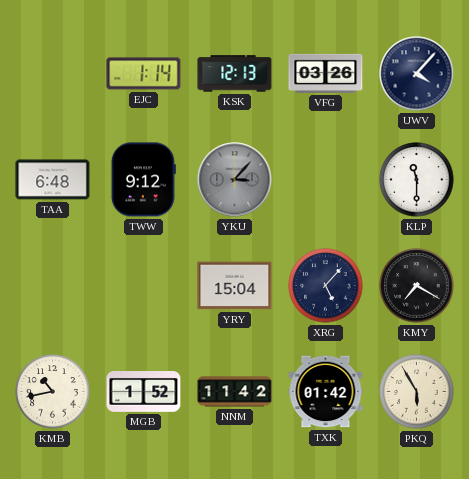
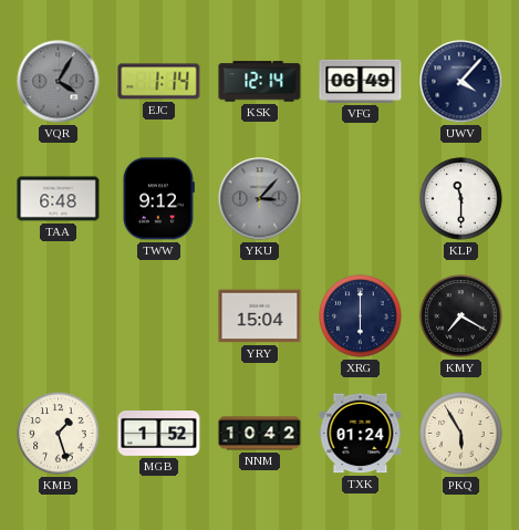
VQR: none -> 4:05 (59, 82)
KSK: 12:13 -> 12:14 (260, 82)
VFG: 03:26 -> 06:49 (361, 81)
XRG: 5:07 -> 6:00 (361, 316)
KMB: 10:43 -> 1:27 (59, 434)
NNM: 11:42 -> 10:42 (260, 434)
TXK: 01:42 -> 01:24 (361, 434)
